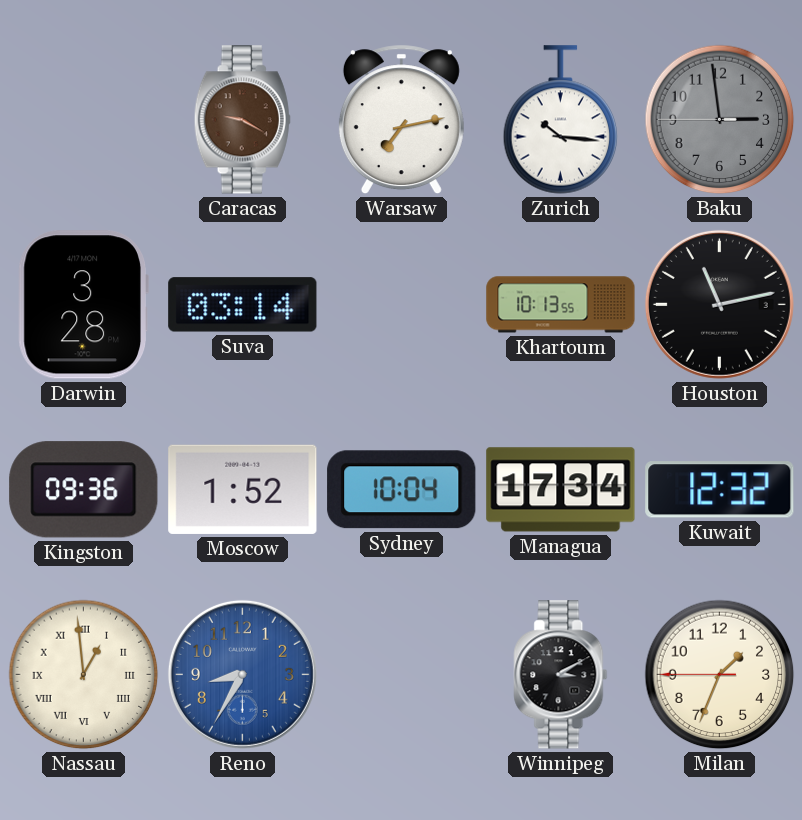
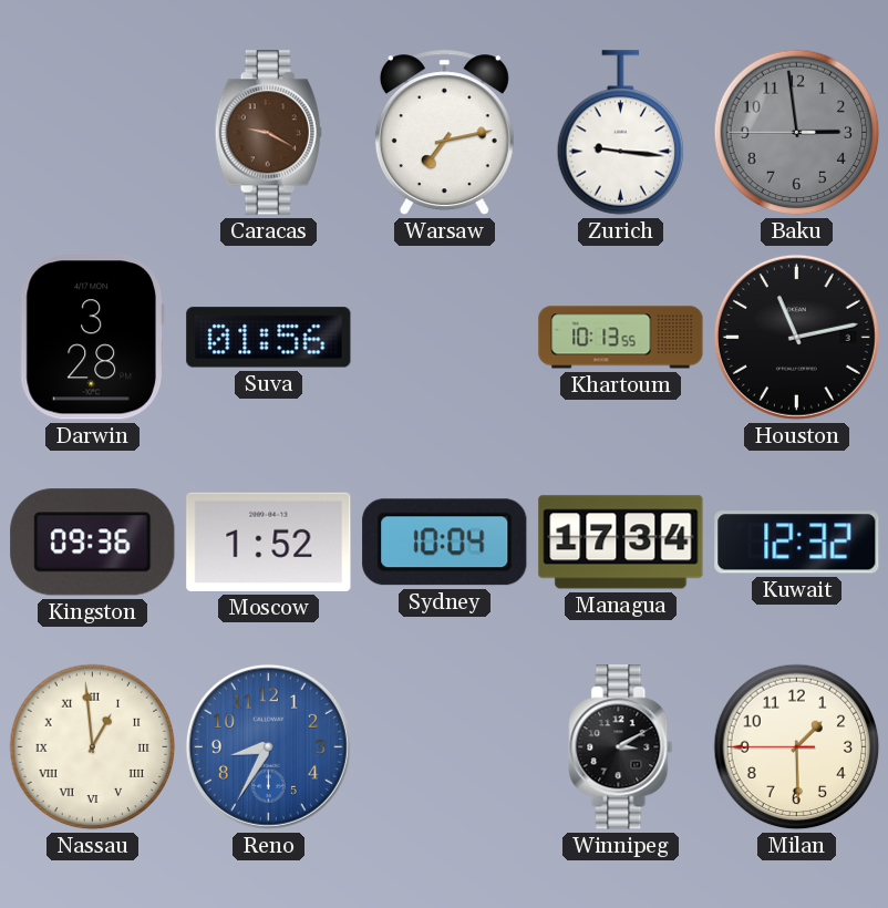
Zurich: 10:16 -> 9:16 (621, 133)
Suva: 03:14 -> 01:56 (269, 338)
Milan: 1:33 -> 1:29 (797, 747)
